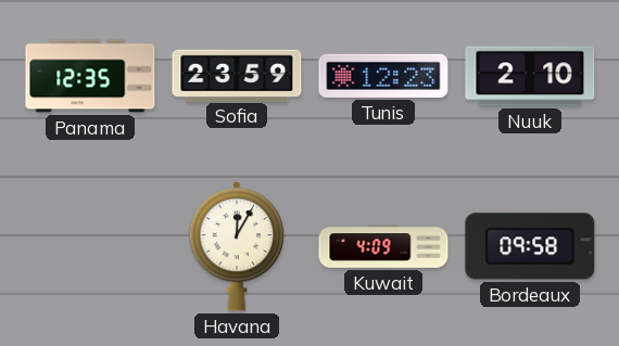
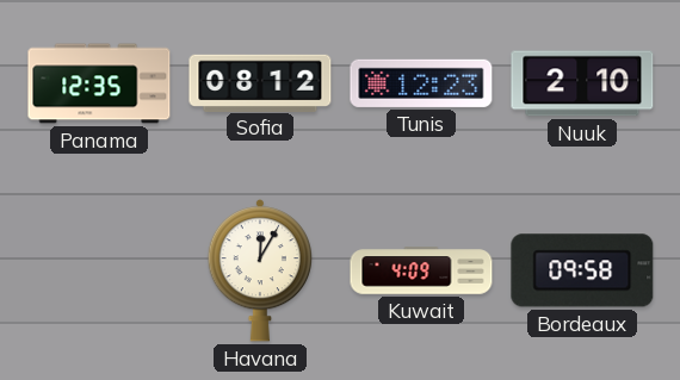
Sofia: 23:59 -> 08:12 (260, 82)
